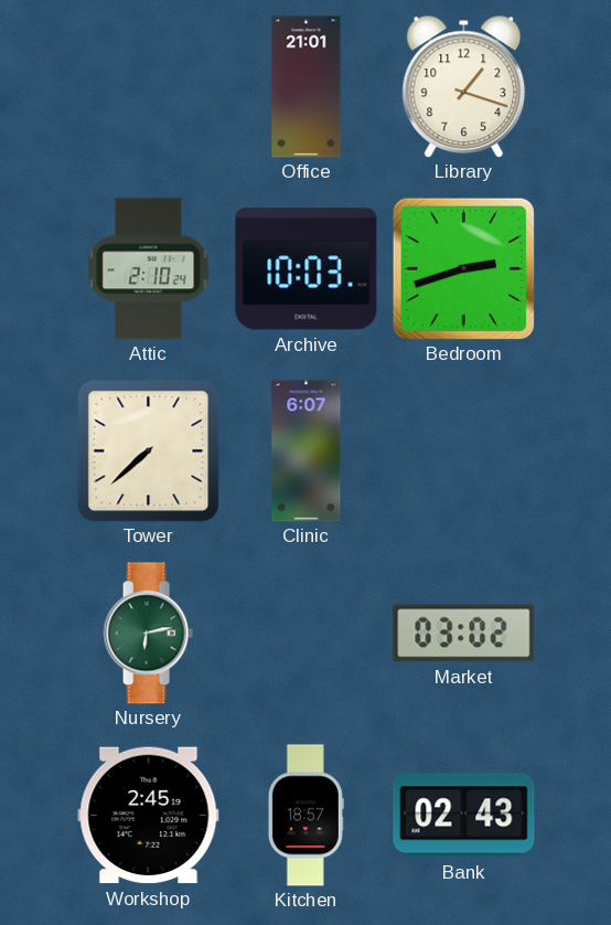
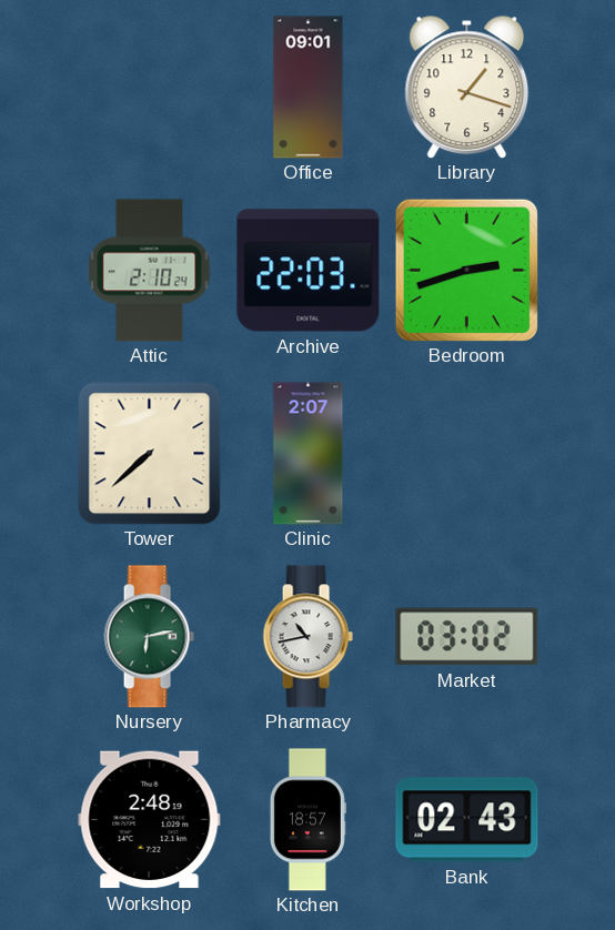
Office: 21:01 -> 09:01 (309, 88)
Archive: 10:03 -> 22:03 (309, 271)
Clinic: 6:07 -> 2:07 (309, 454)
Pharmacy: none -> 10:43 (307, 637)
Workshop: 2:45 -> 2:48 (150, 820)
